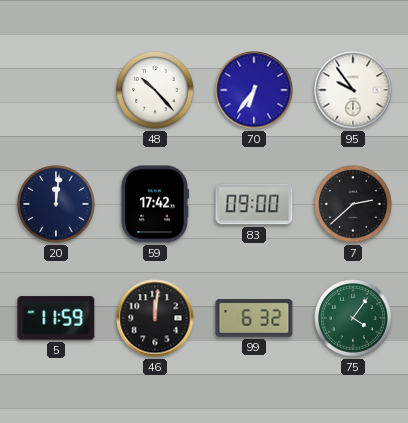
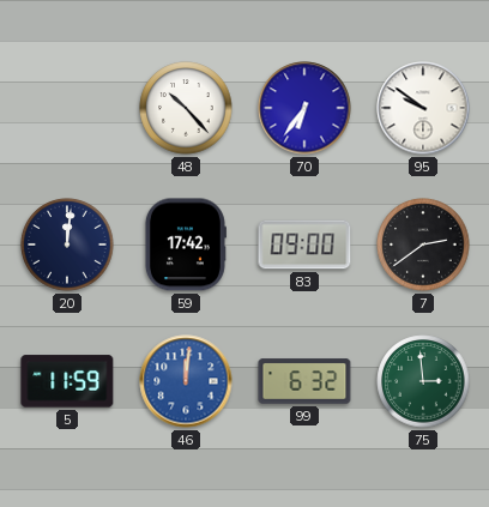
95: 9:54 -> 9:51 (423, 108)
7: 2:38 -> 2:39 (423, 245)
46 dial: black -> blue (186, 381)
75: 4:06 -> 2:59 (423, 381)
